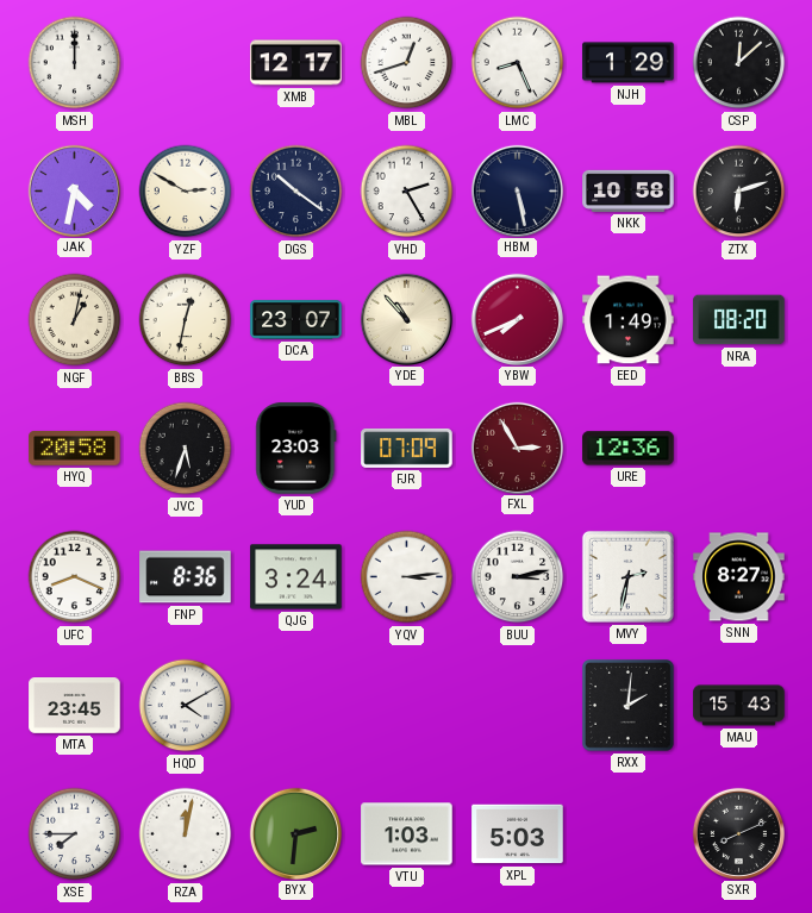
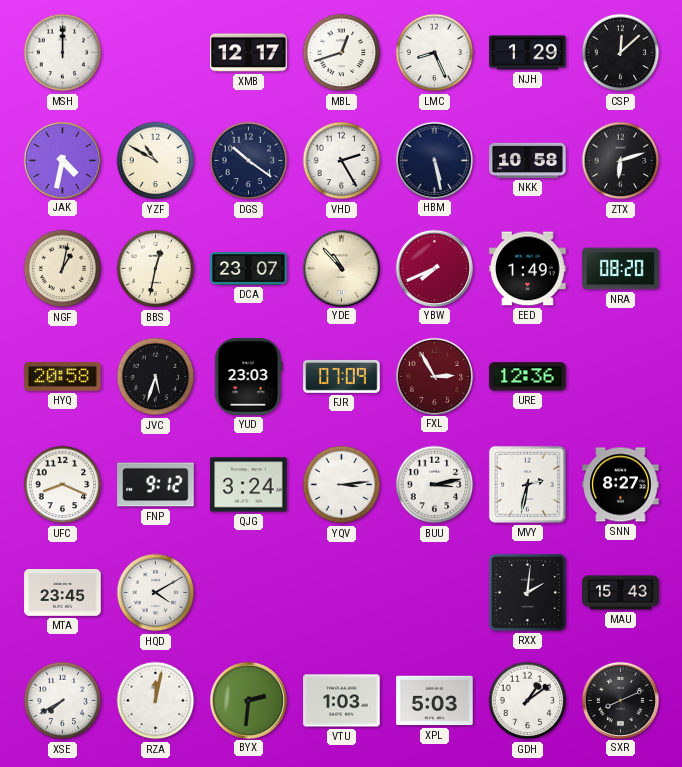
YZF: 2:50 -> 10:50 (156, 161)
FNP: 8:36 -> 9:12 (156, 485)
XSE: 7:45 -> 7:40 (63, 701)
GDH: none -> 1:09 (528, 701)
